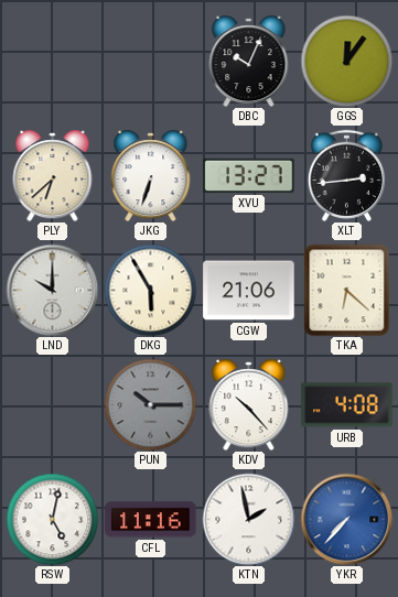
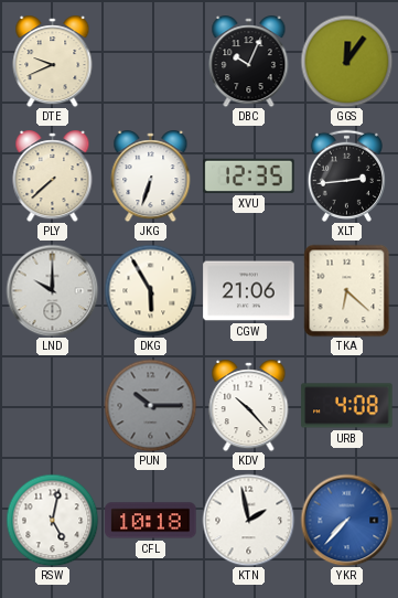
DTE: none -> 9:41 (53, 62)
PLY: 6:38 -> 7:38 (53, 177)
XVU: 13:27 -> 12:35 (249, 175)
CFL: 11:16 -> 10:18 (151, 521)
